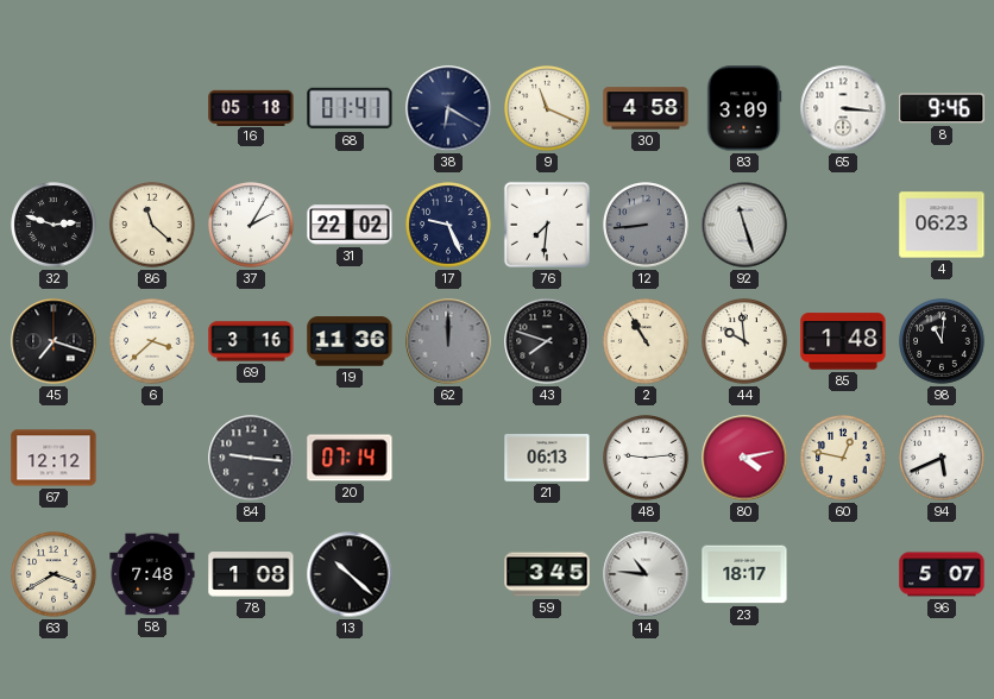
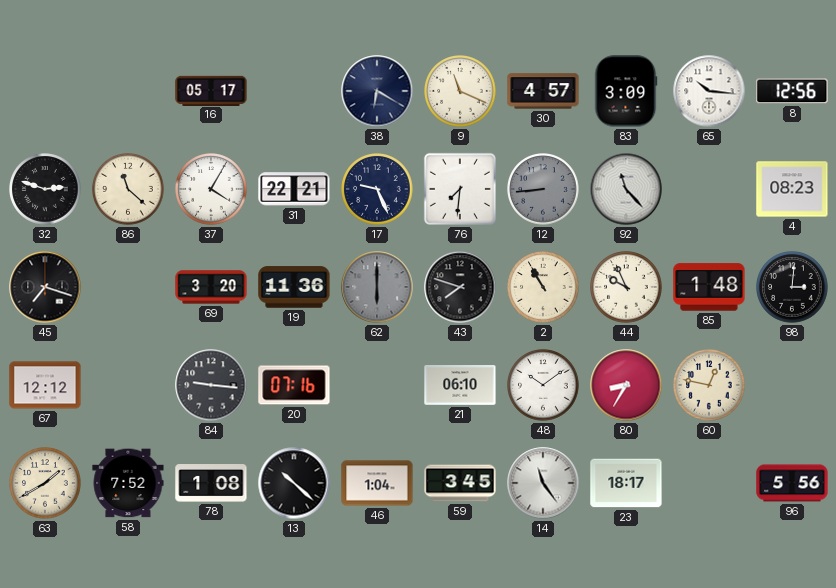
16: 05:18 -> 05:17 (211, 90)
68: 01:41 -> none (350, 108)
30: 4:58 -> 4:57 (543, 91)
65: 3:16 -> 10:16 (709, 91)
8: 9:46 -> 12:56 (792, 91)
37: 2:05 -> 4:05 (211, 189)
31: 22:02 -> 22:21 (294, 189)
92: 11:27 -> 11:23 (626, 189)
4: 06:23 -> 08:23 (792, 189)
6: 3:38 -> none (152, 341)
69: 3:16 -> 3:20 (211, 287)
62: 12:00 -> 6:00 (377, 287)
44: 9:59 -> 9:56 (626, 287)
98: 11:01 -> 3:01 (792, 287)
20: 07:14 -> 07:16 (294, 385)
21: 06:13 -> 06:10 (460, 385)
48: 9:14 -> 10:09 (543, 385)
80: 4:13 -> 8:35 (626, 385)
94: 5:41 -> none (942, 458)
63: 3:40 -> 1:40 (45, 483)
58: 7:48 -> 7:52 (128, 483)
46: none -> 1:04 (377, 483)
14: 10:46 -> 11:24 (543, 483)
96: 5:07 -> 5:56 (792, 483)
